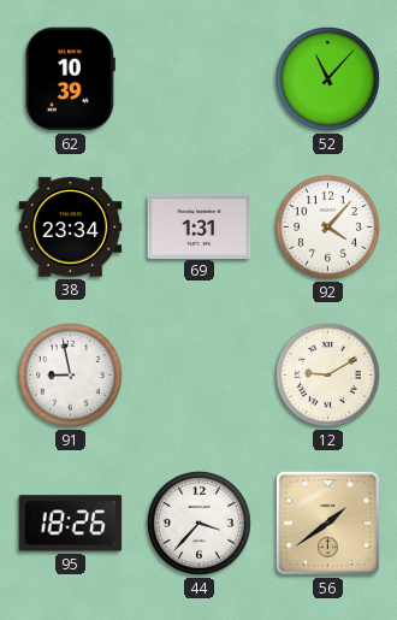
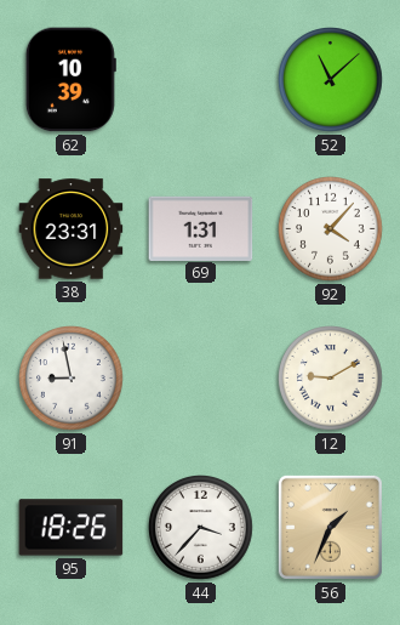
52: 11:07 -> 11:08 (331, 80)
38: 23:34 -> 23:31 (72, 229)
56: 1:39 -> 1:34 (330, 527)
